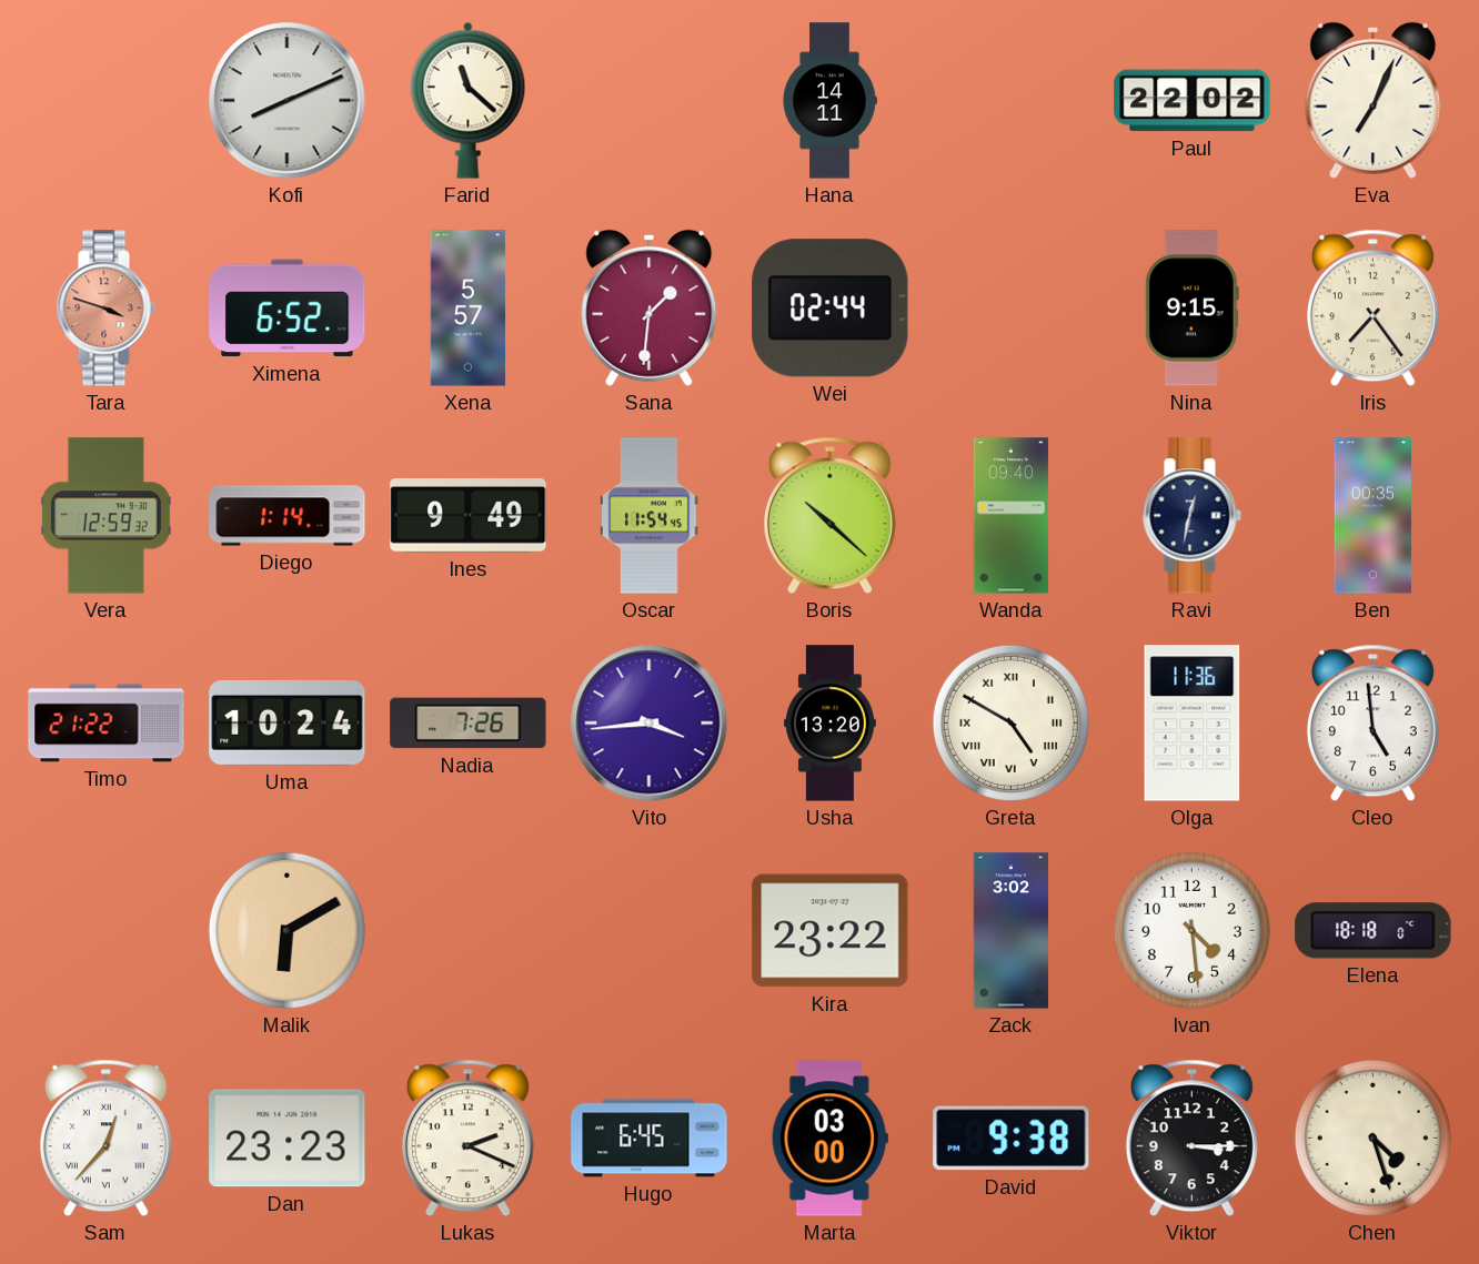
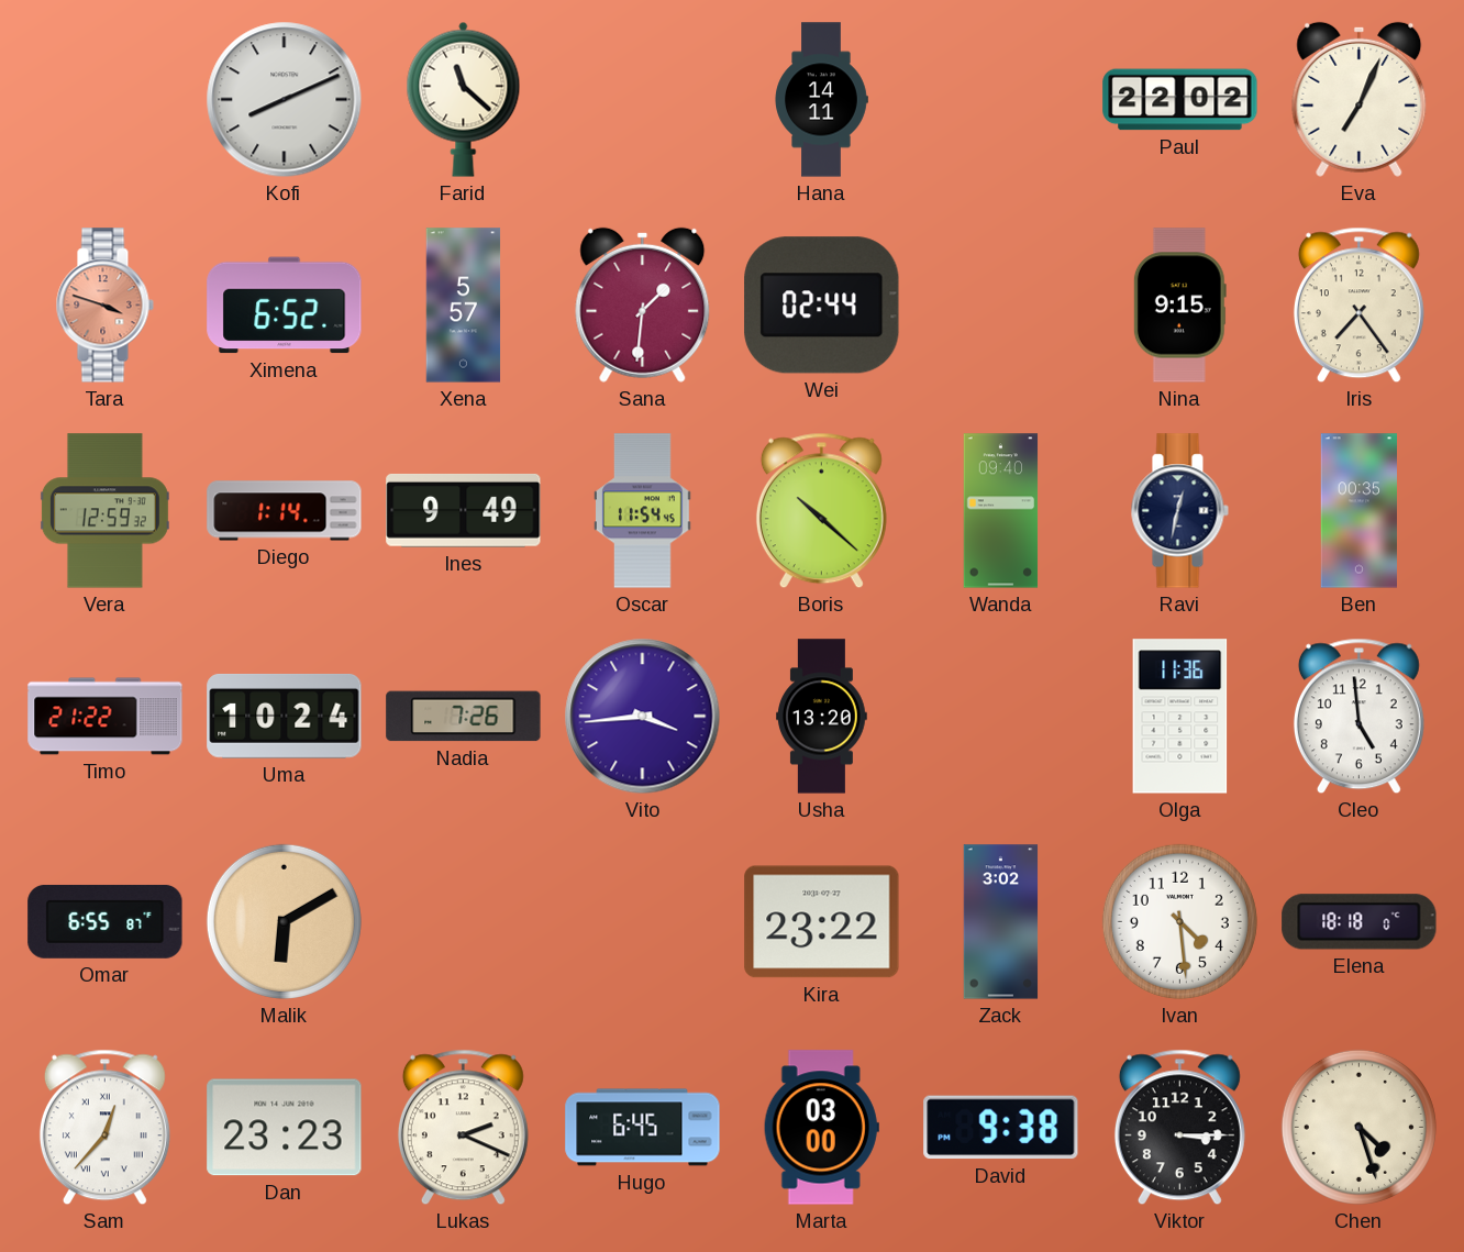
Greta: 4:50 -> none (1010, 722)
Omar: none -> 6:55 (106, 921)
